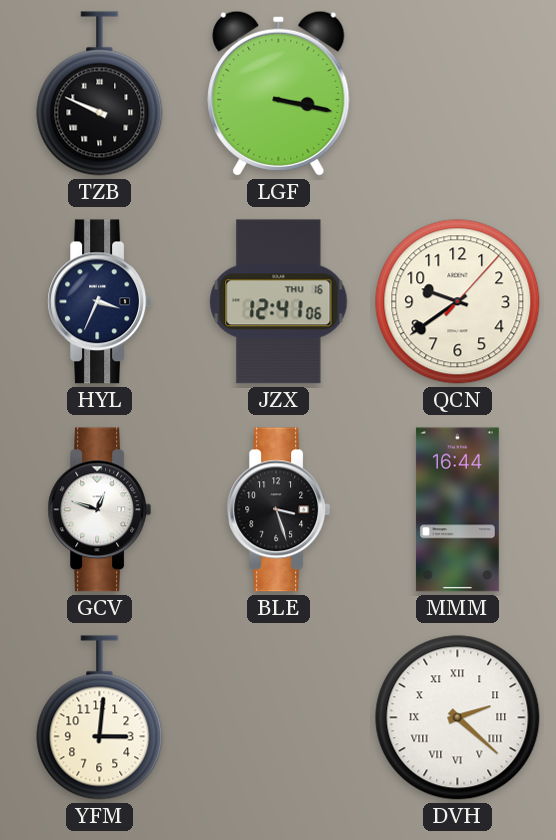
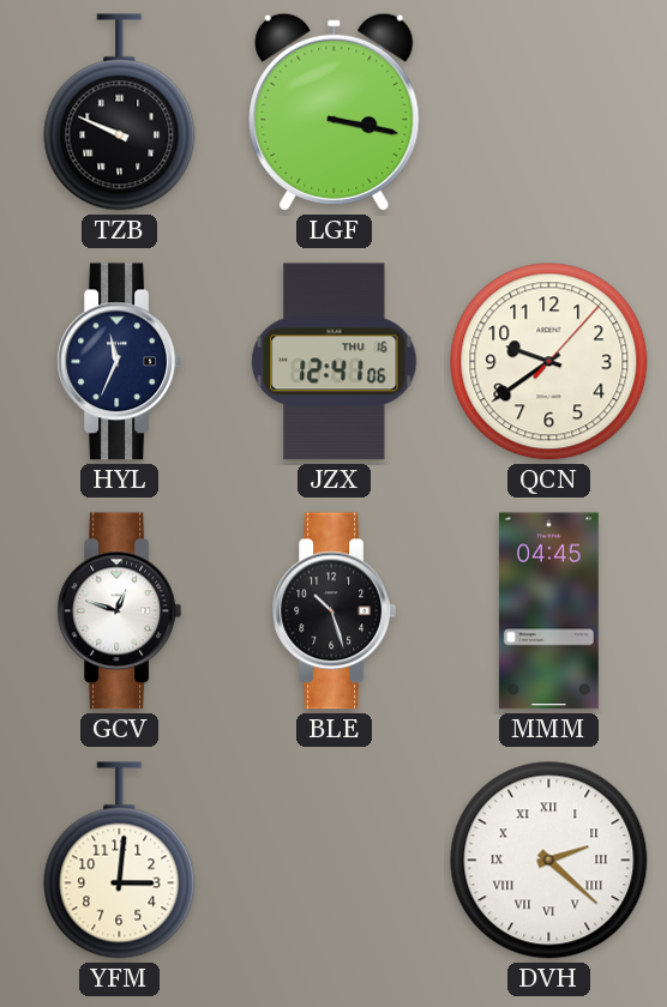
HYL: 3:34 -> 11:34 (120, 362)
BLE: 3:27 -> 10:27 (335, 611)
MMM: 16:44 -> 04:45 (548, 611)
